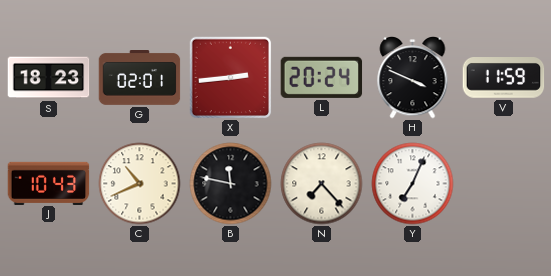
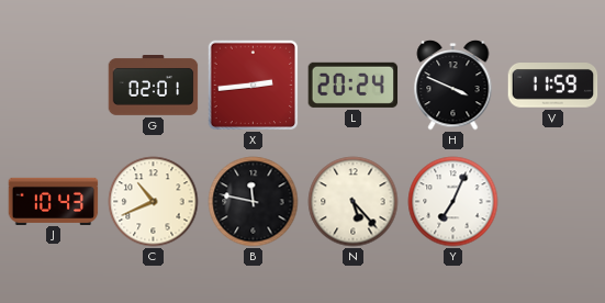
S: 18:23 -> none (49, 78)
N: 7:23 -> 5:23 (354, 202)
